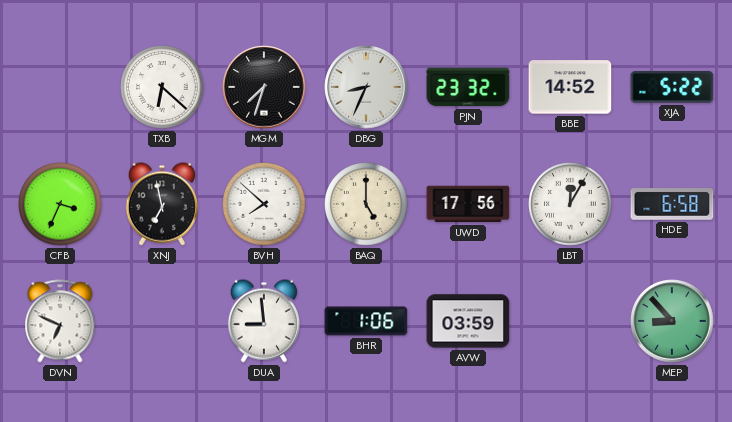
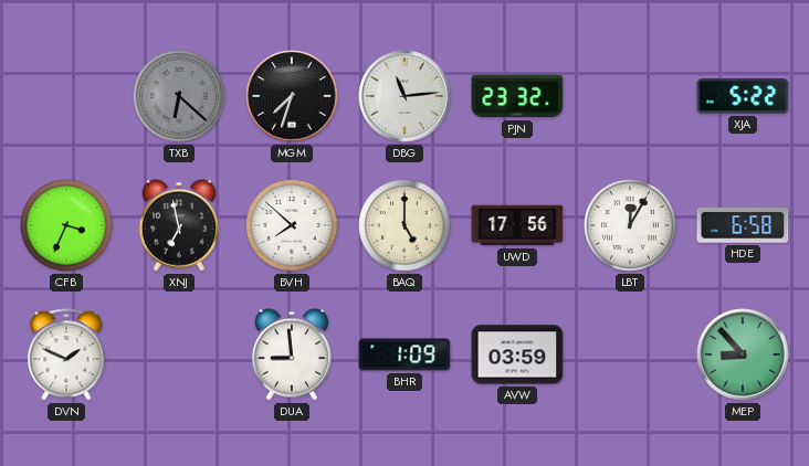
TXB dial: white -> grey (179, 96)
DBG: 8:34 -> 11:14 (404, 96)
BBE: 14:52 -> none (570, 87)
DVN: 6:49 -> 1:49 (66, 354)
BHR: 1:06 -> 1:09 (404, 354)
